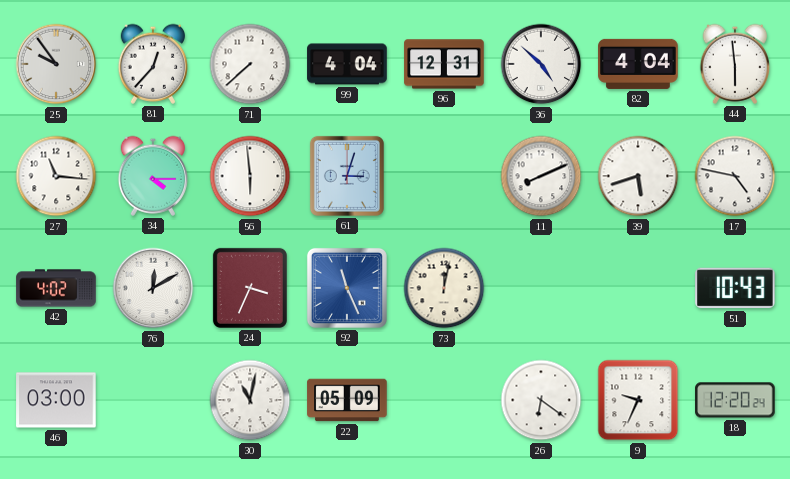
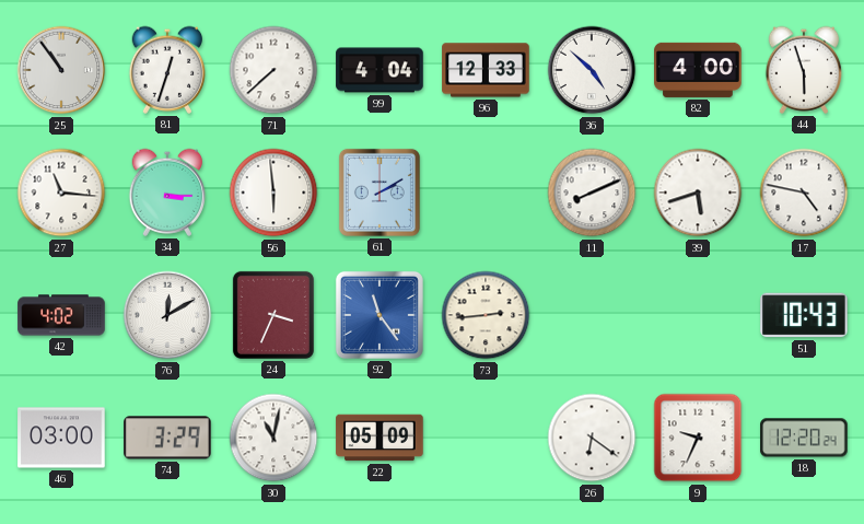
25: 9:54 -> 10:54 (61, 70)
81: 12:37 -> 12:33 (167, 70)
96: 12:31 -> 12:33 (486, 70)
82: 4:04 -> 4:00 (698, 70)
44: 5:59 -> 5:57 (804, 70)
34: 4:15 -> 3:15 (167, 193)
61: 3:03 -> 2:10 (380, 193)
92: 11:26 -> 11:24 (380, 315)
73: 12:02 -> 2:44 (486, 315)
74: none -> 3:29 (167, 438)
